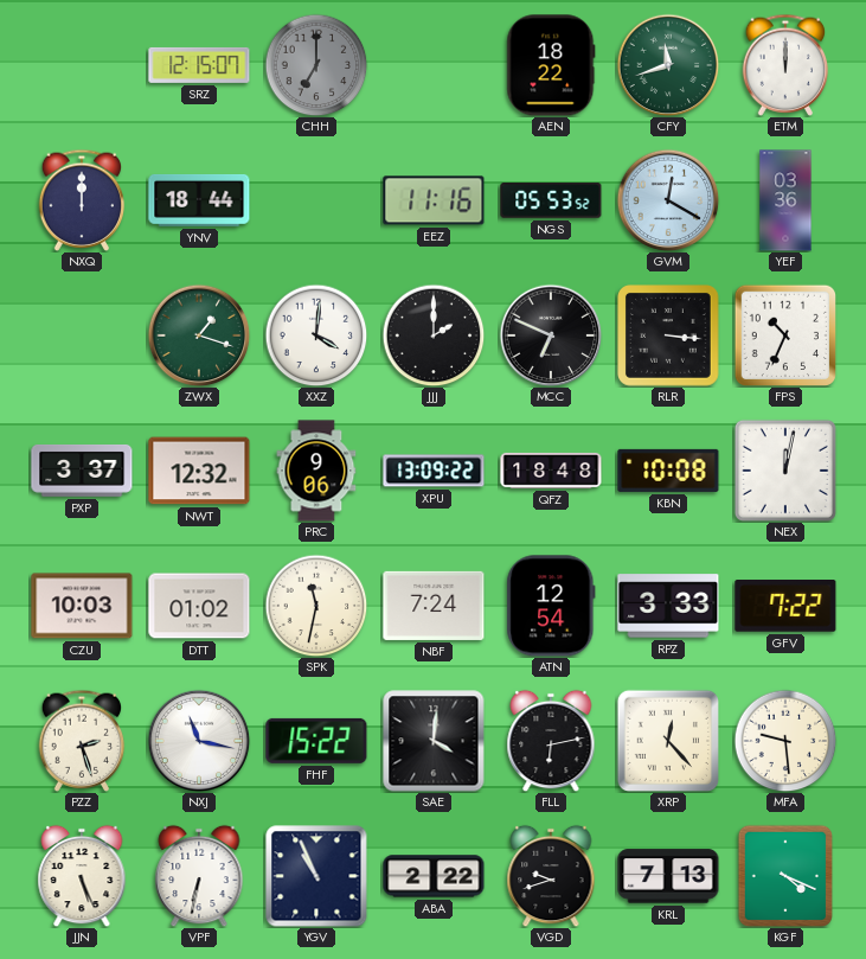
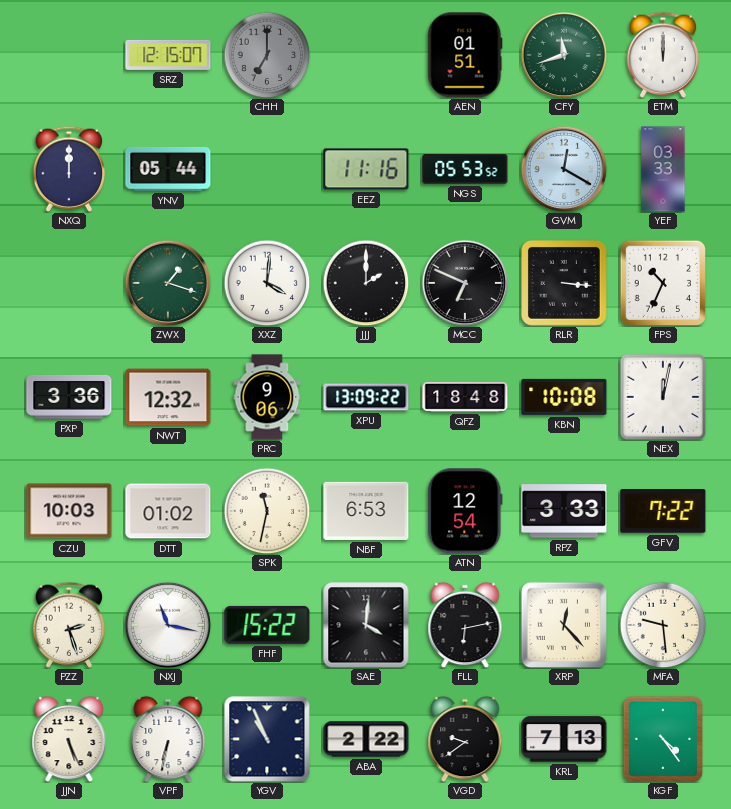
AEN: 18:22 -> 01:51 (465, 55)
YNV: 18:44 -> 05:44 (168, 169)
YEF: 03:36 -> 03:33 (663, 169)
PXP: 3:37 -> 3:36 (69, 397)
NBF: 7:24 -> 6:53 (366, 511)
VGD: 9:42 -> 9:39 (465, 739)
KGF: 4:19 -> 4:24 (662, 738)
